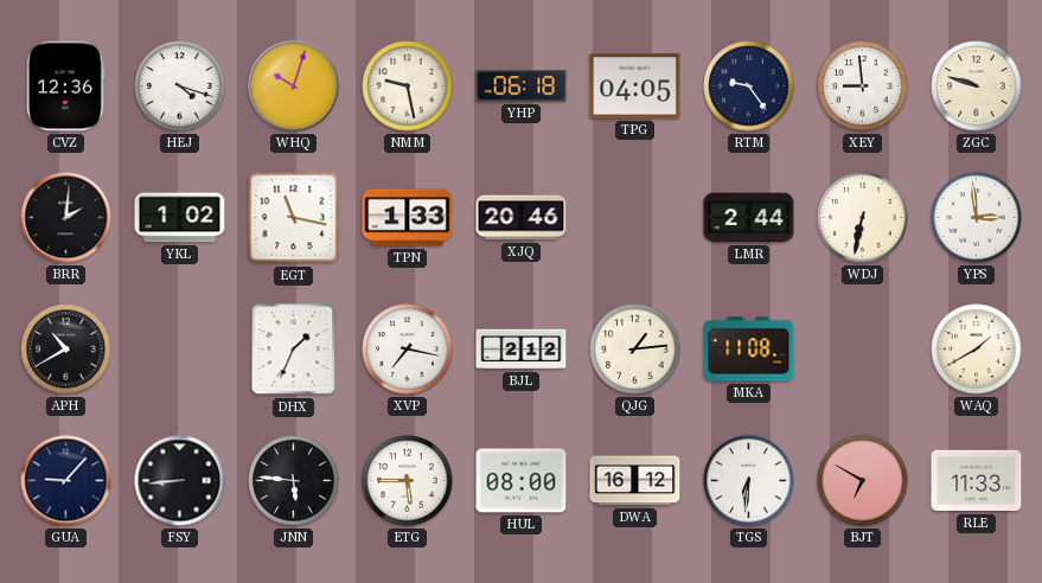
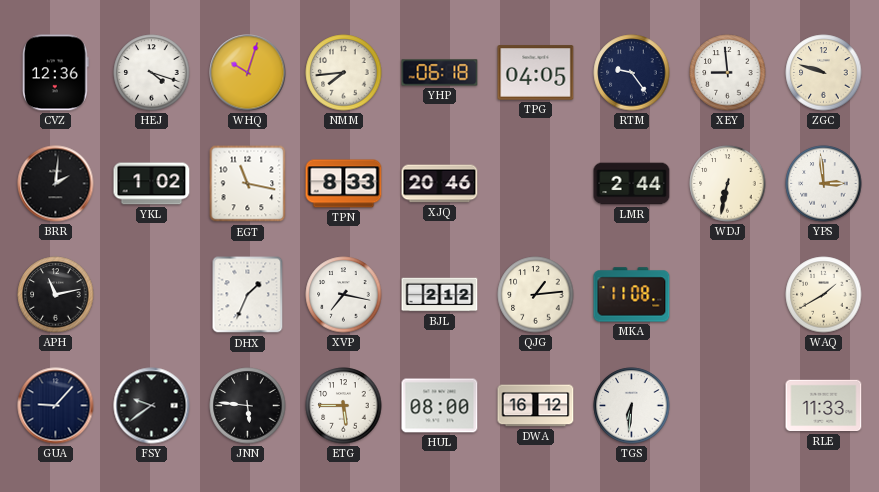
NMM: 9:28 -> 7:44 (344, 73)
TPN: 1:33 -> 8:33 (344, 184)
APH: 10:40 -> 11:13 (56, 295)
FSY: 8:44 -> 9:39 (152, 406)
BJT: 6:50 -> none (863, 481)
